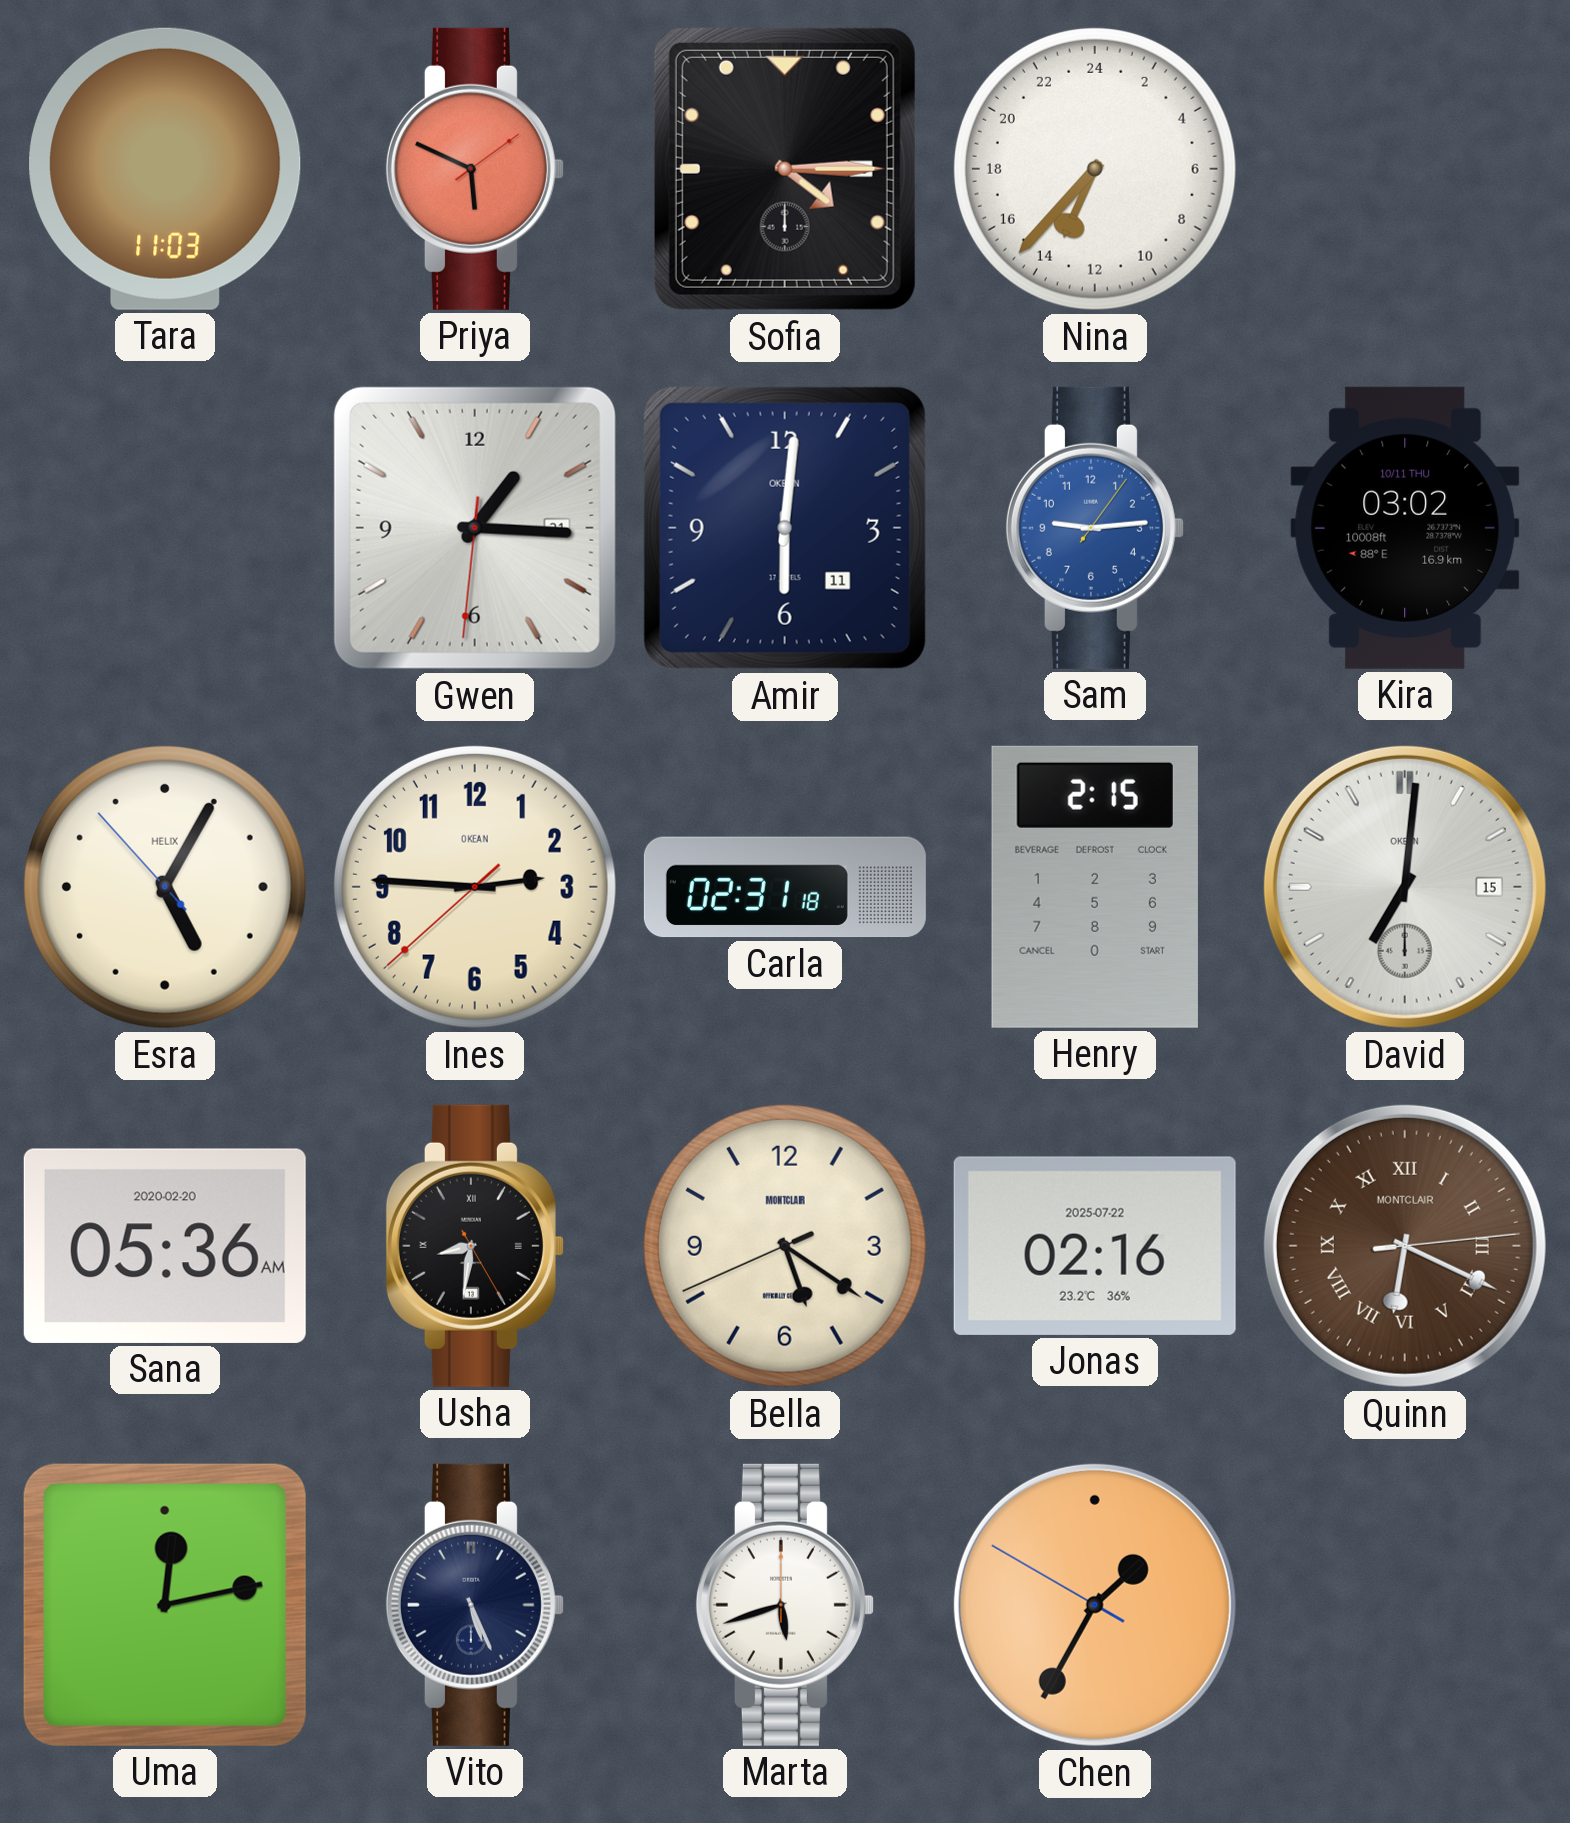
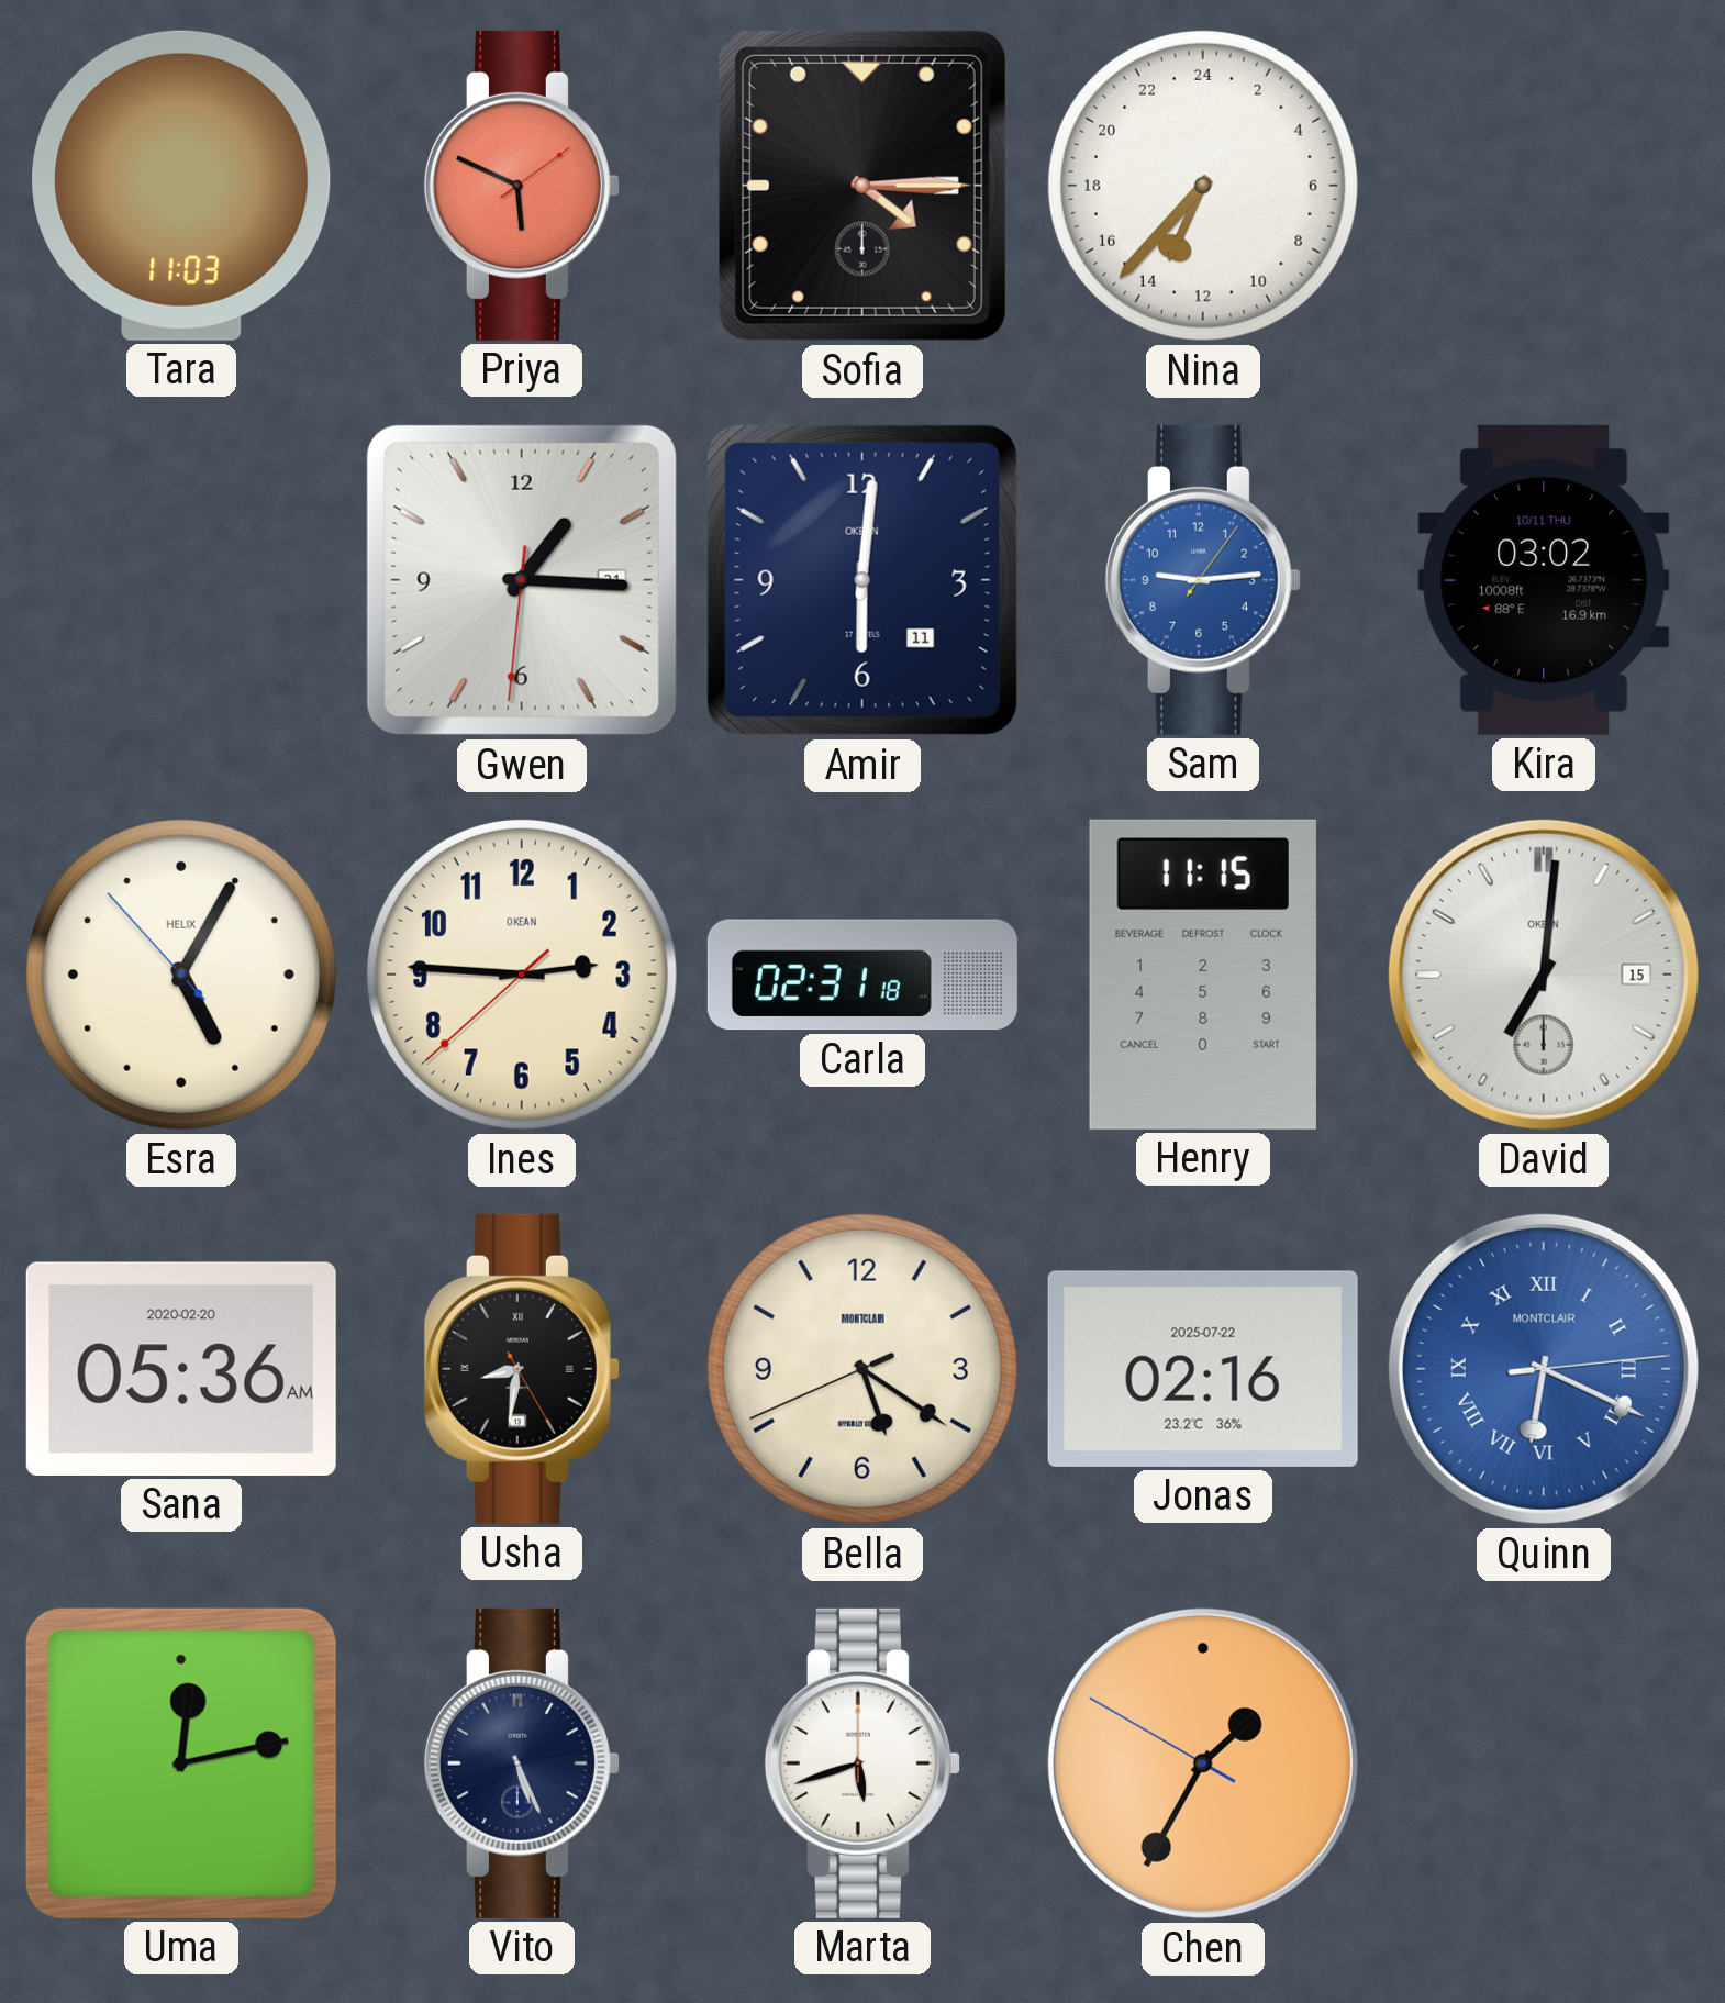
Henry: 2:15 -> 11:15 (1203, 975)
Quinn dial: brown -> blue (1544, 1369)
